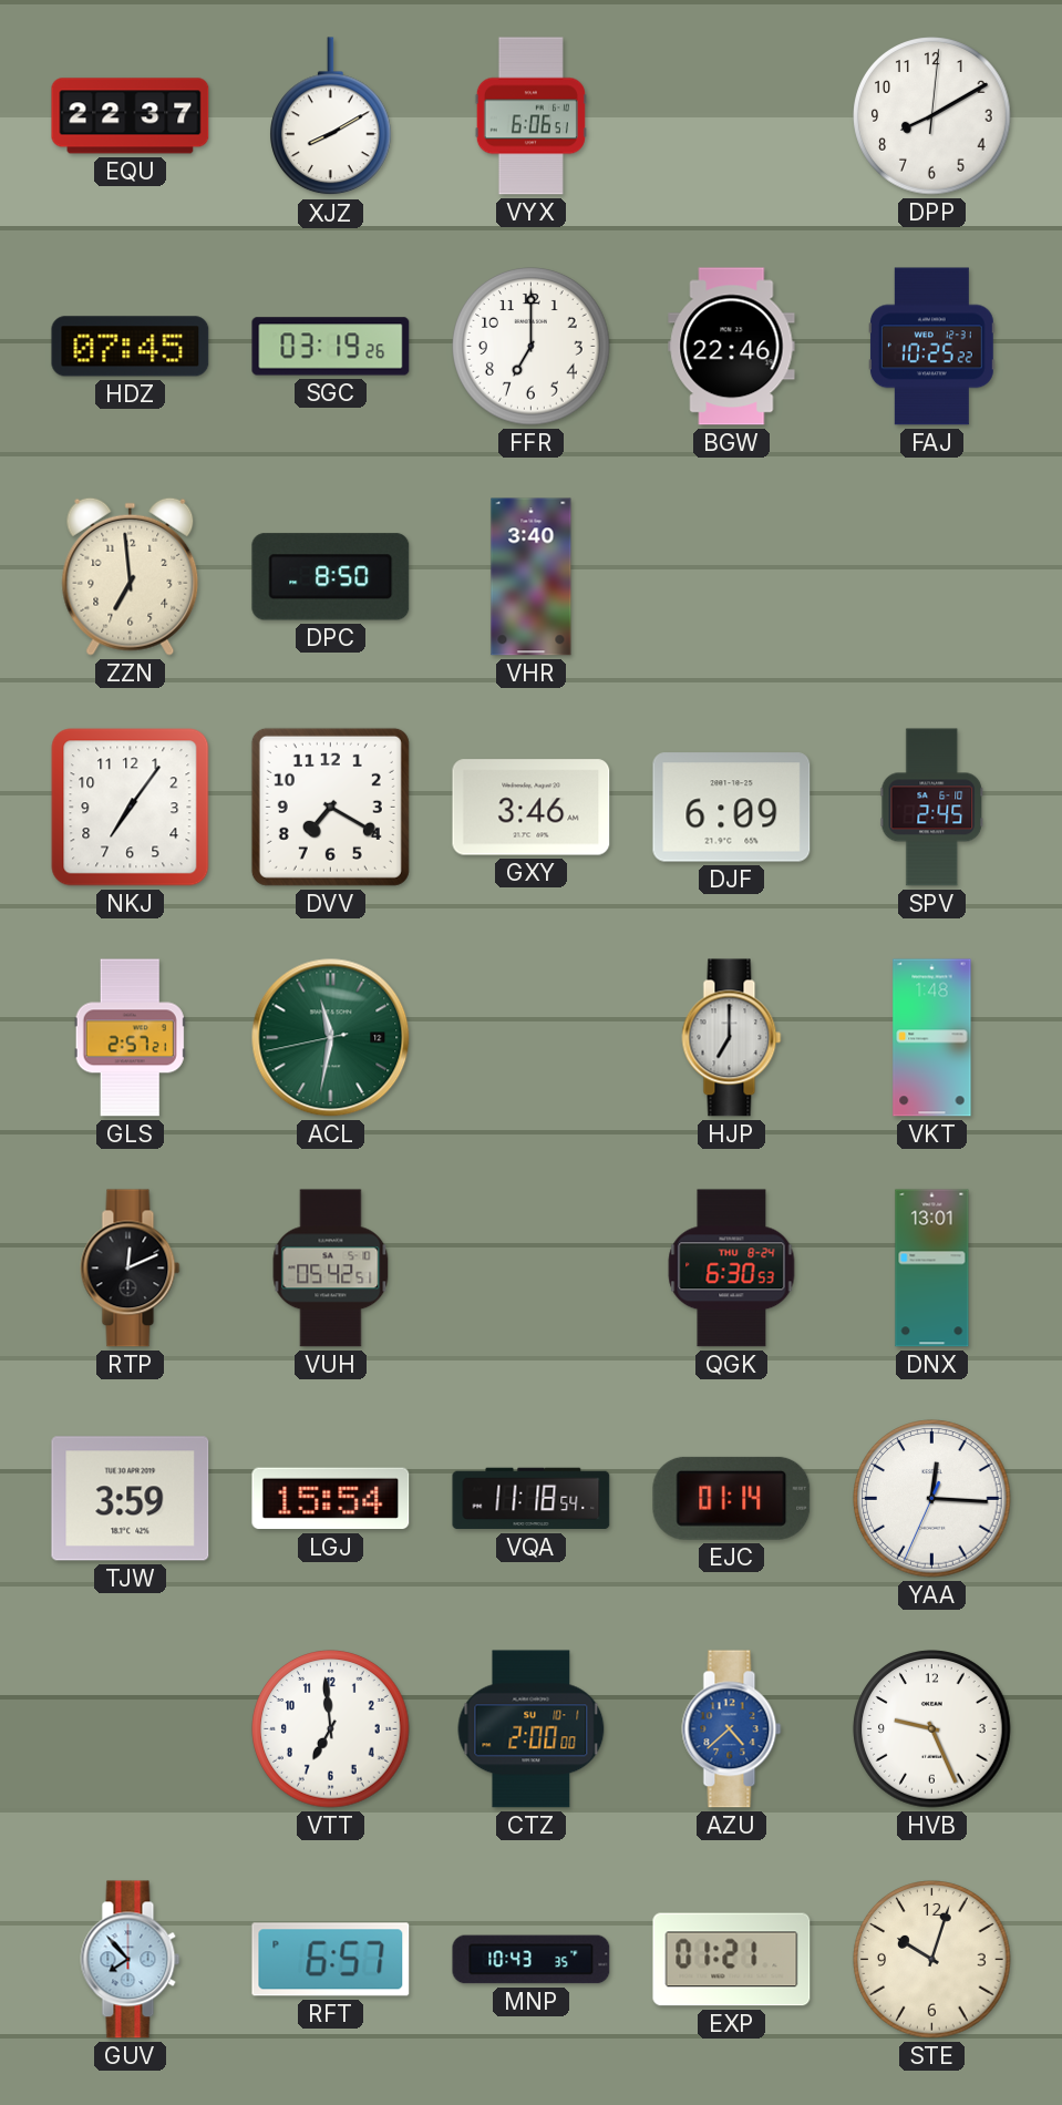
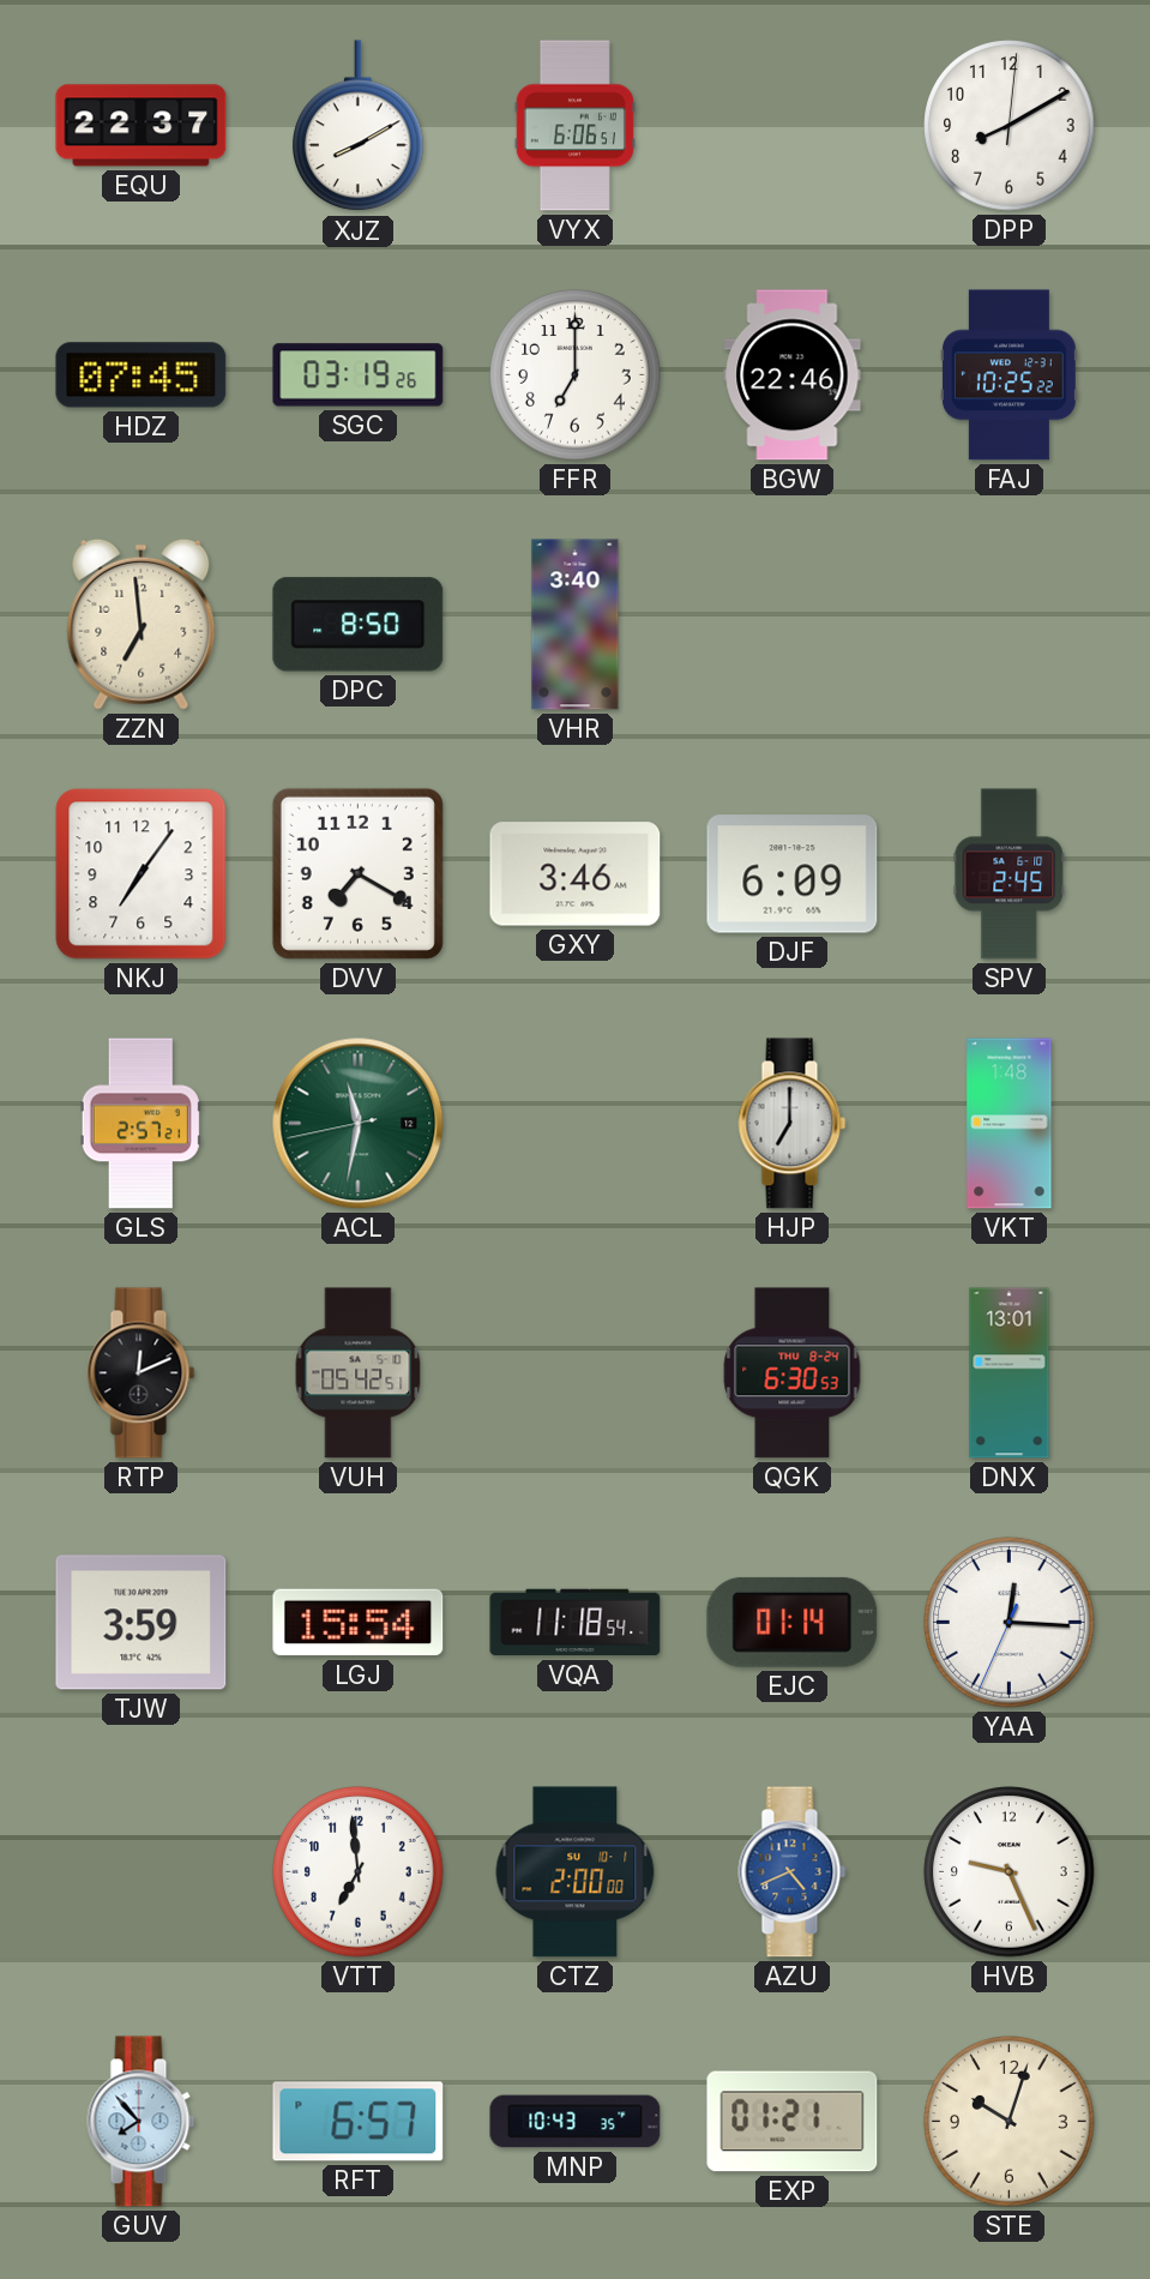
AZU: 4:38 -> 4:41 (793, 1872)
